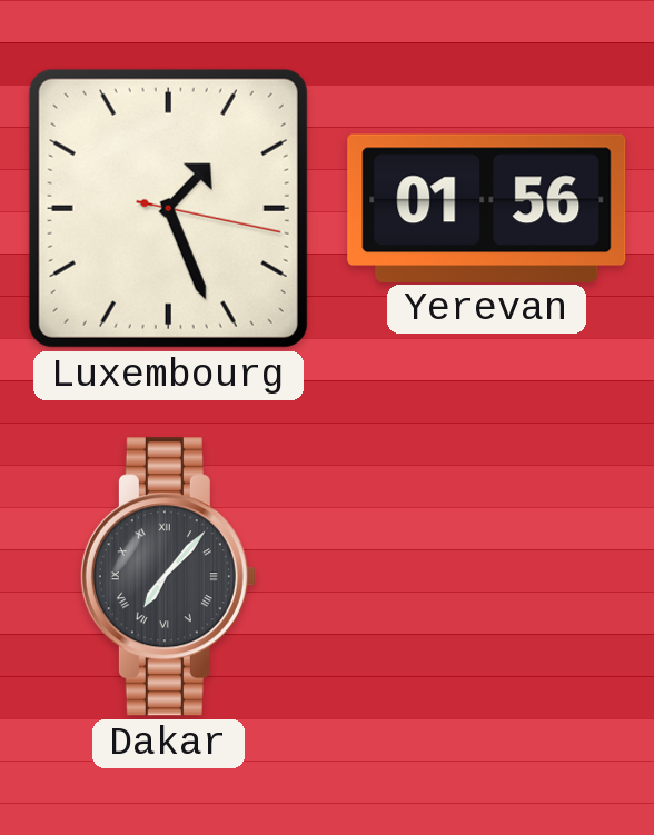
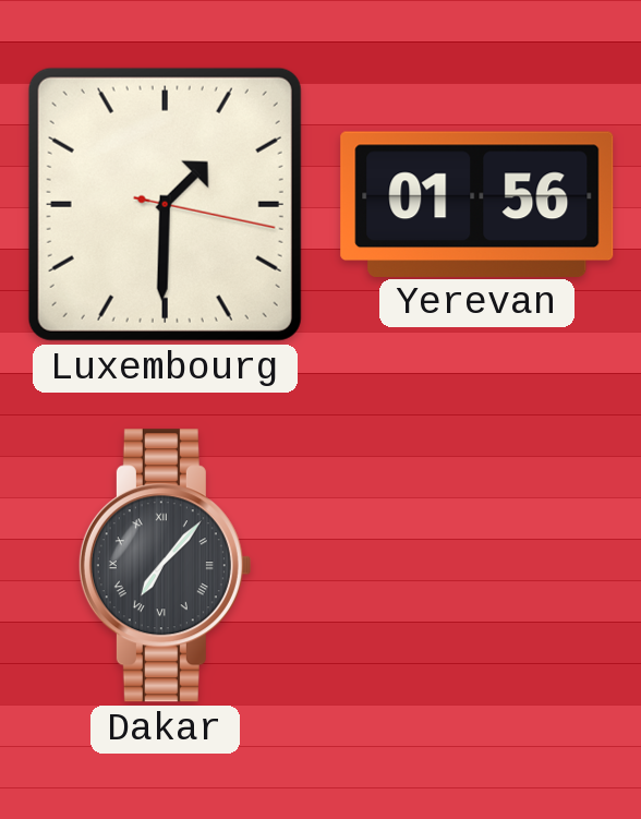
Luxembourg: 1:26 -> 1:30 (165, 204)
